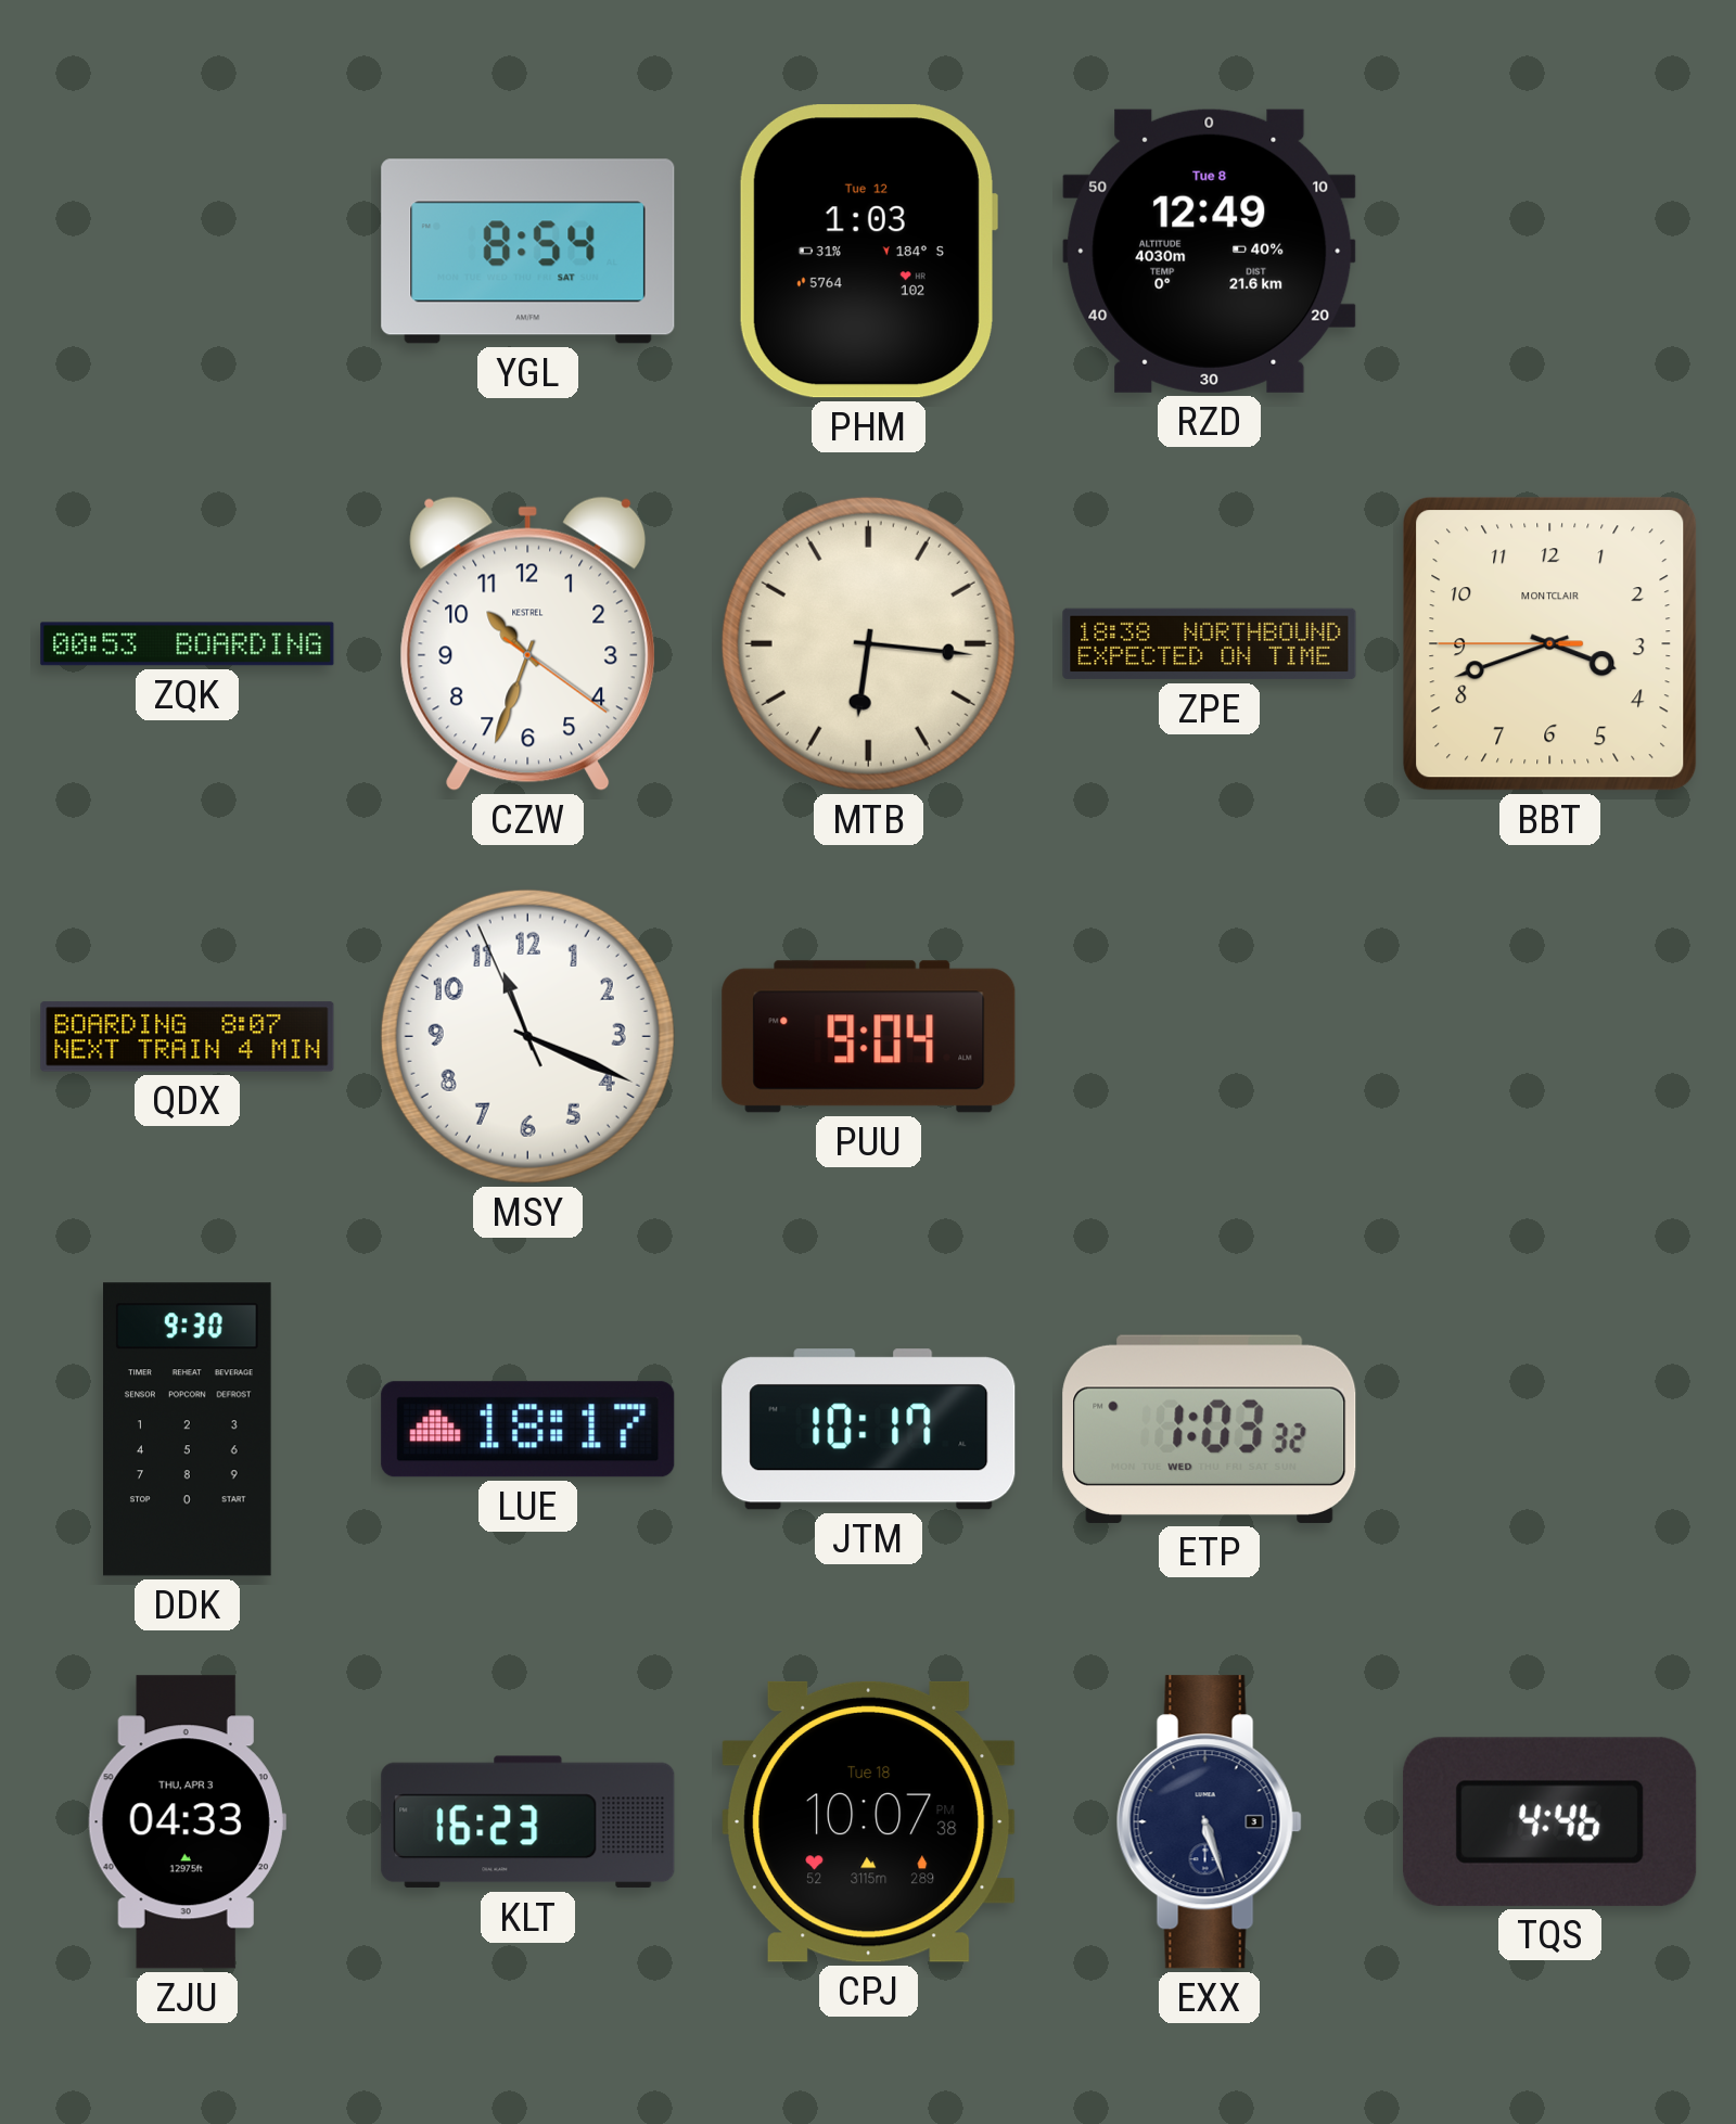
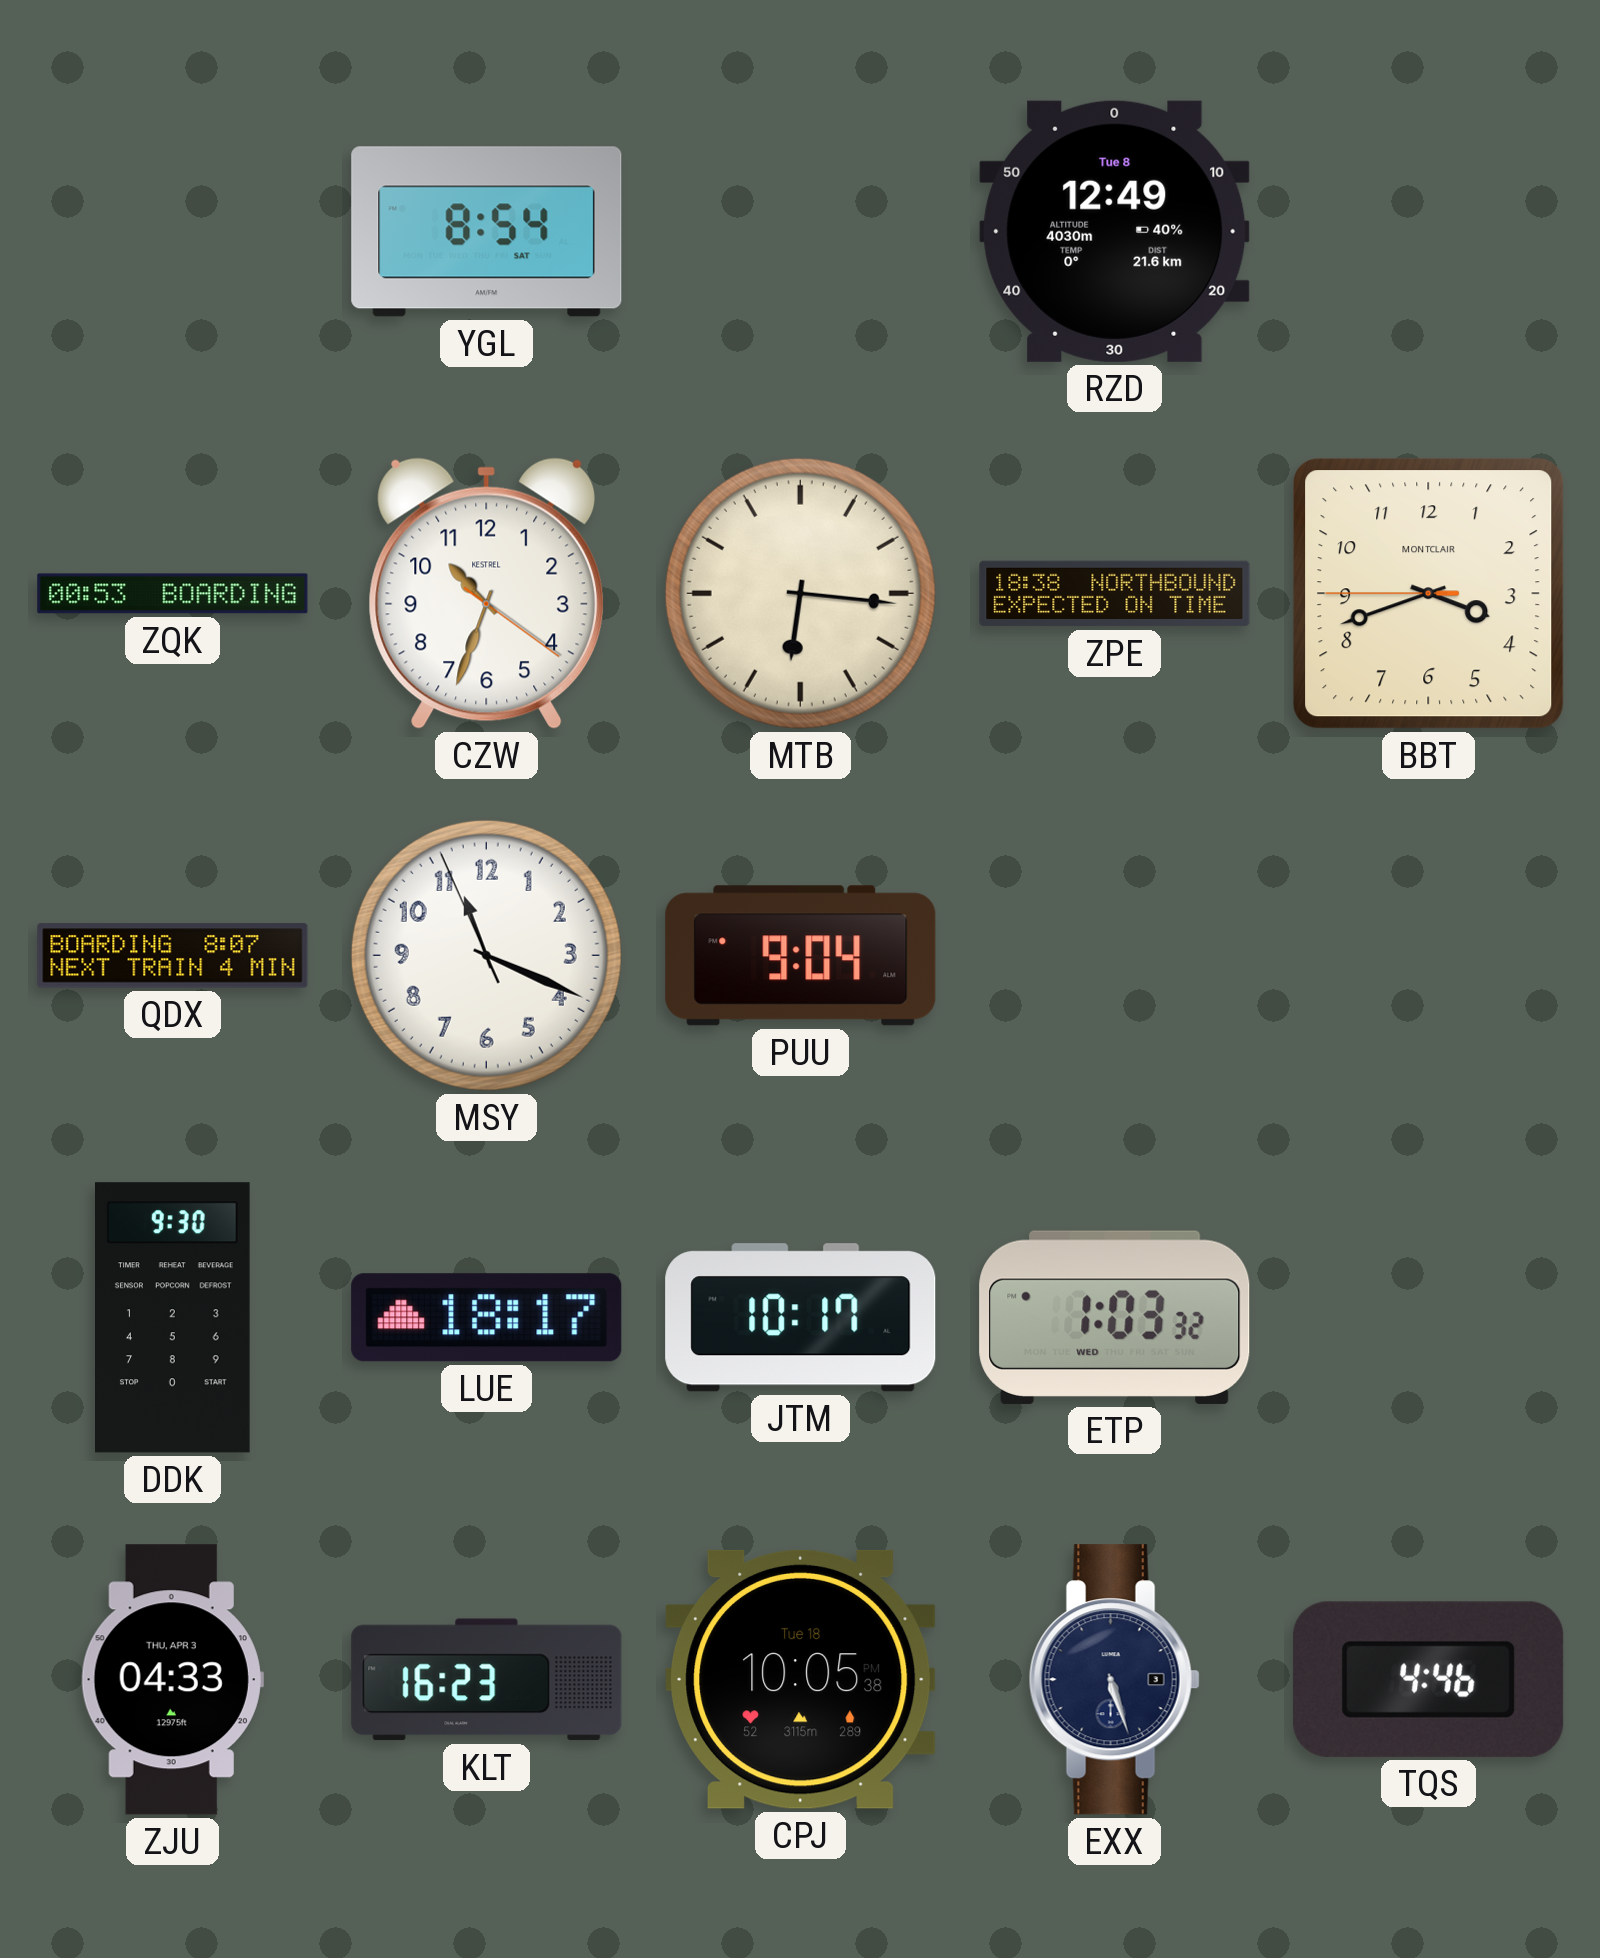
PHM: 1:03 -> none (868, 252)
CPJ: 10:07 -> 10:05 (801, 1679)
